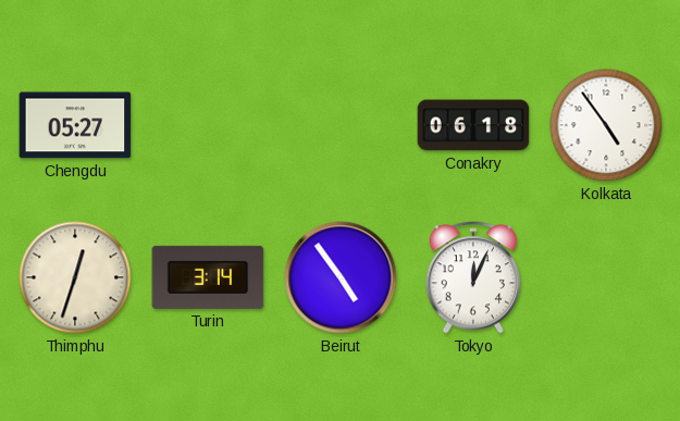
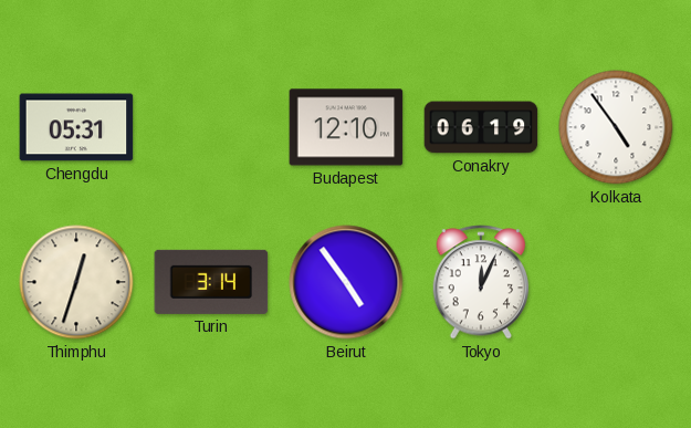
Chengdu: 05:27 -> 05:31 (76, 127)
Budapest: none -> 12:10 (346, 127)
Conakry: 06:18 -> 06:19 (481, 127)
